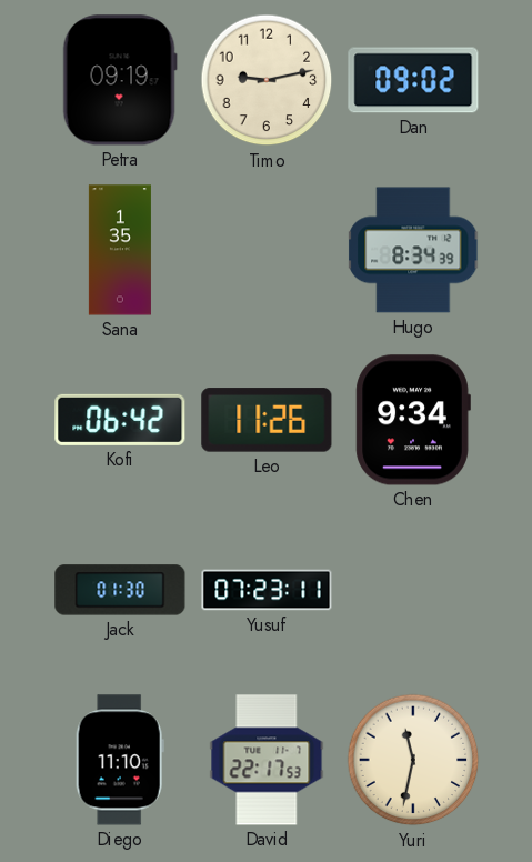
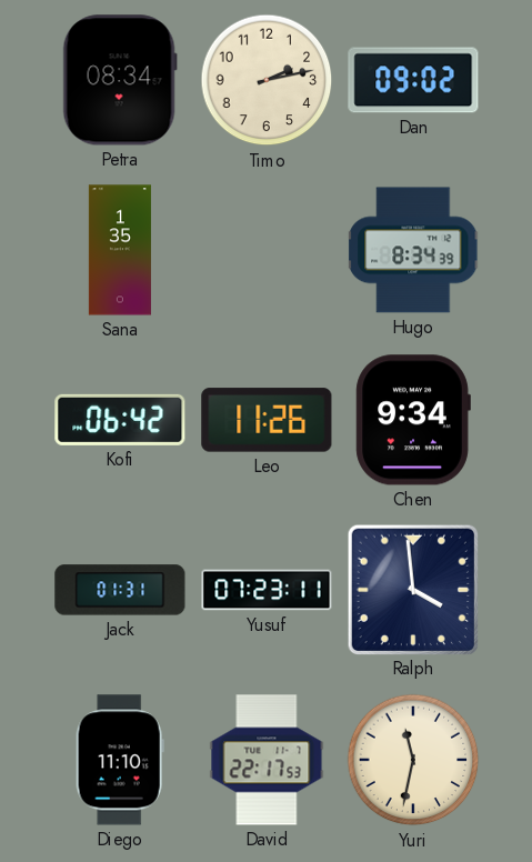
Petra: 09:19 -> 08:34 (120, 80)
Timo: 9:13 -> 2:13 (267, 80)
Jack: 01:30 -> 01:31 (120, 590)
Ralph: none -> 3:59 (412, 589)
